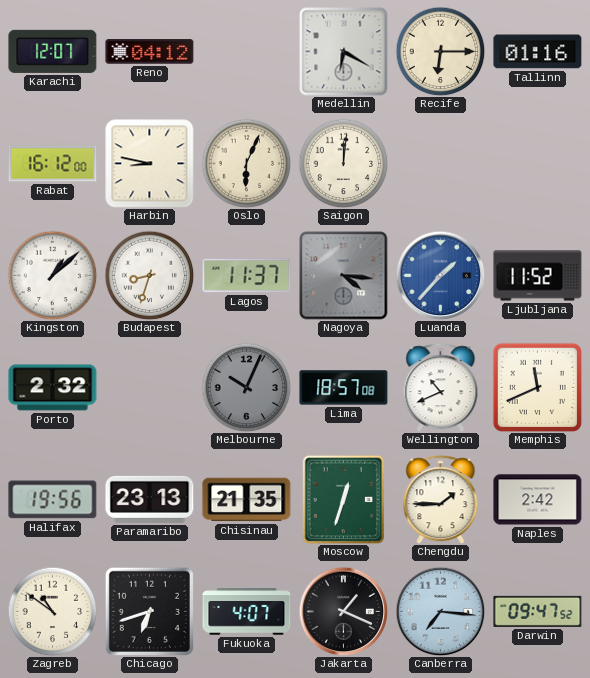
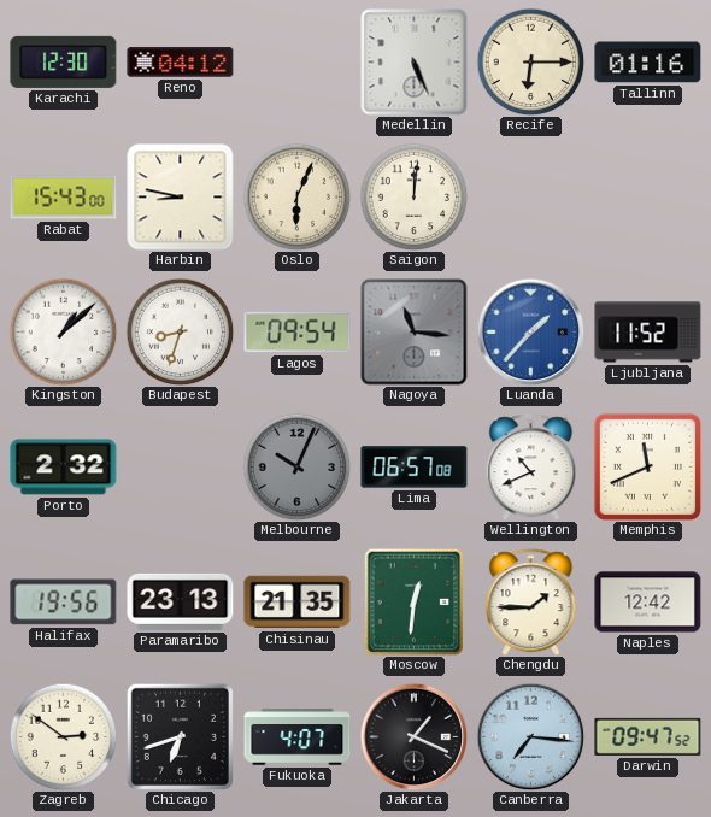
Karachi: 12:07 -> 12:30 (64, 61)
Medellin: 6:20 -> 5:26 (415, 63)
Rabat: 16:12 -> 15:43 (64, 198)
Lagos: 11:37 -> 09:54 (298, 333)
Nagoya: 4:16 -> 11:16 (415, 333)
Lima: 18:57 -> 06:57 (415, 468)
Moscow: 12:33 -> 12:31 (415, 601)
Naples: 2:42 -> 12:42 (648, 603)
Zagreb: 10:51 -> 2:51 (63, 736)
